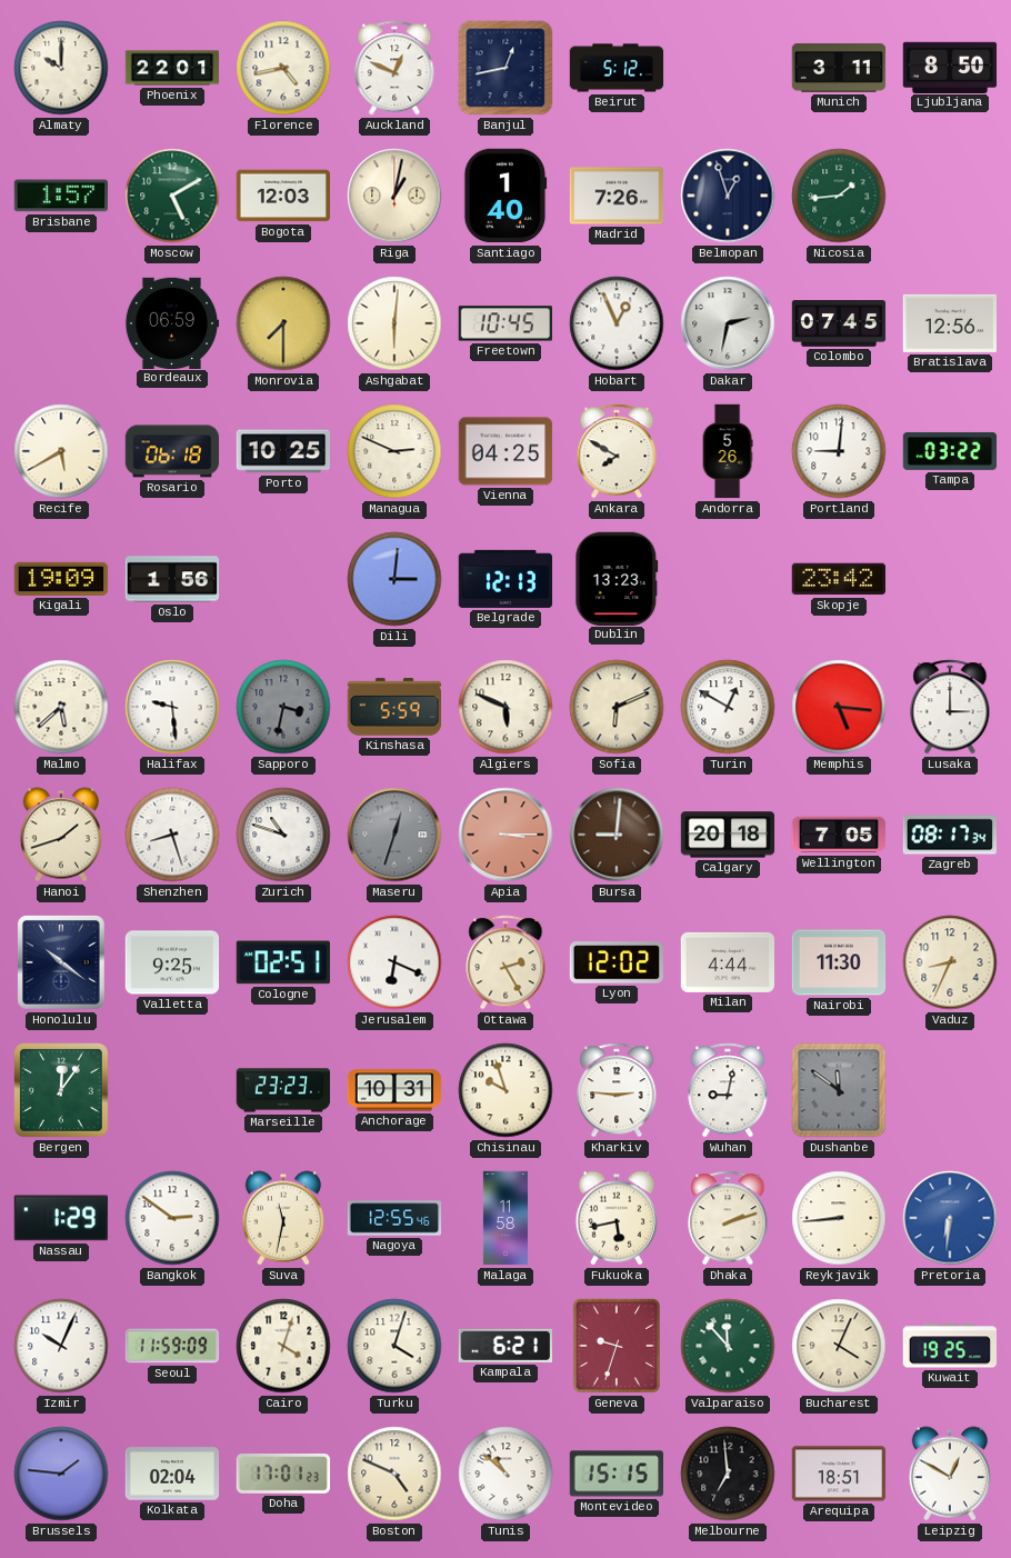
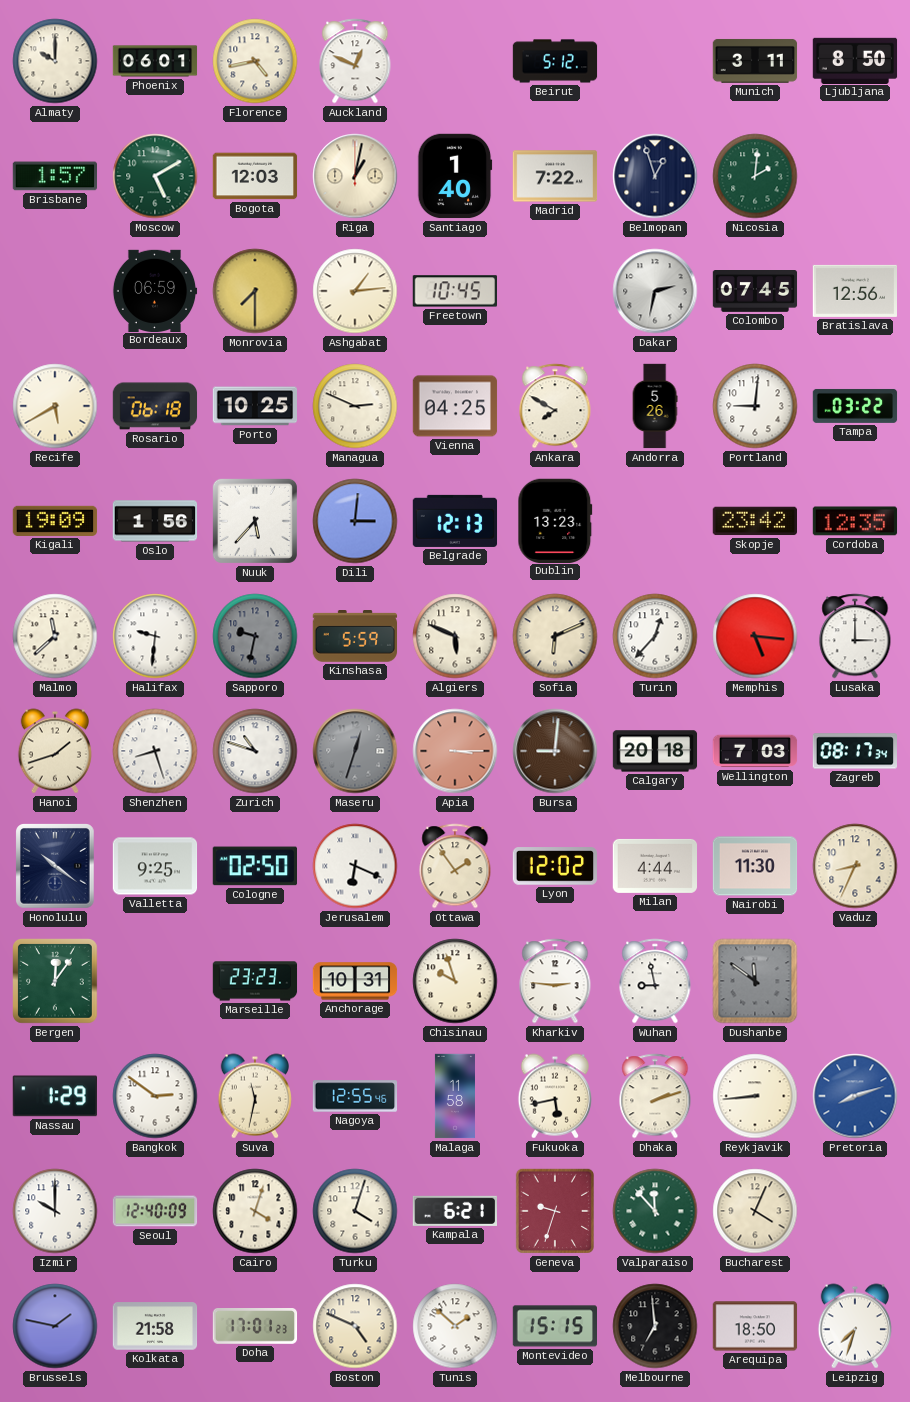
Phoenix: 22:01 -> 06:01 (155, 61)
Banjul: 12:43 -> none (505, 68)
Madrid: 7:26 -> 7:22 (555, 176)
Nicosia: 1:44 -> 2:01 (755, 176)
Ashgabat: 6:01 -> 1:14 (355, 291)
Hobart: 12:56 -> none (617, 323)
Nuuk: none -> 5:37 (255, 521)
Cordoba: none -> 12:35 (855, 521)
Malmo: 5:38 -> 11:38 (55, 636)
Halifax: 9:29 -> 9:31 (155, 636)
Sapporo: 3:32 -> 9:32 (255, 636)
Turin: 12:50 -> 12:37 (655, 636)
Wellington: 7:05 -> 7:03 (755, 751)
Cologne: 02:51 -> 02:50 (254, 866)
Ottawa: 2:25 -> 1:54 (455, 866)
Wuhan: 9:02 -> 8:58 (655, 981)
Pretoria: 6:31 -> 8:12 (855, 1096)
Izmir: 10:04 -> 10:00 (55, 1211)
Seoul: 11:59 -> 12:40 (155, 1211)
Kuwait: 19:25 -> none (950, 1346)
Brussels: 1:46 -> 1:47 (55, 1326)
Kolkata: 02:04 -> 21:58 (155, 1326)
Tunis: 10:52 -> 1:52 (455, 1326)
Arequipa: 18:51 -> 18:50 (755, 1326)
Leipzig: 12:50 -> 7:33 (854, 1326)
